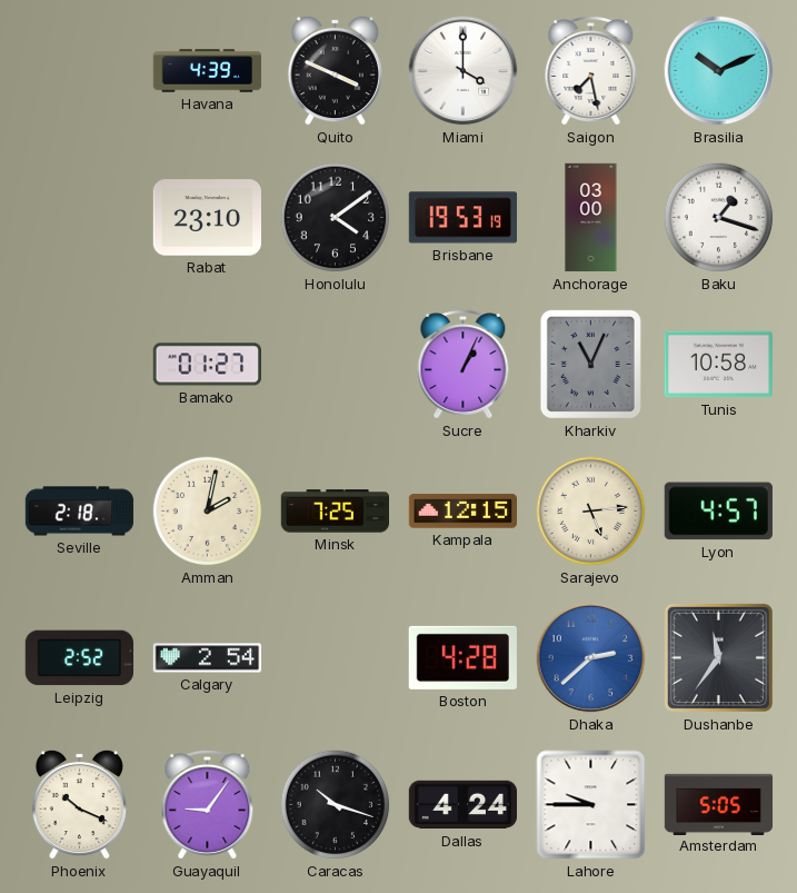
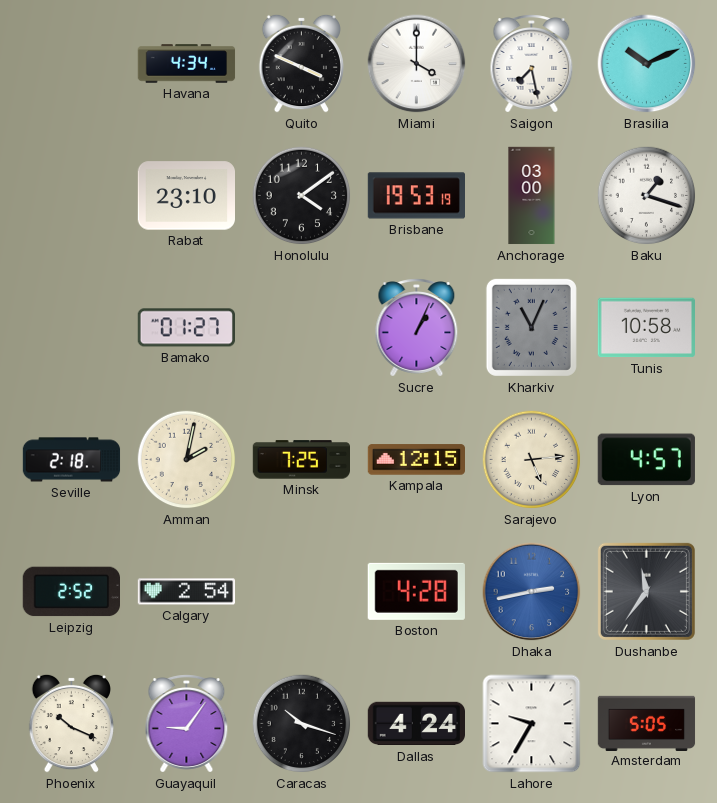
Havana: 4:39 -> 4:34 (187, 64)
Dhaka: 2:38 -> 2:43 (532, 592)
Lahore: 9:45 -> 9:35 (532, 724)
